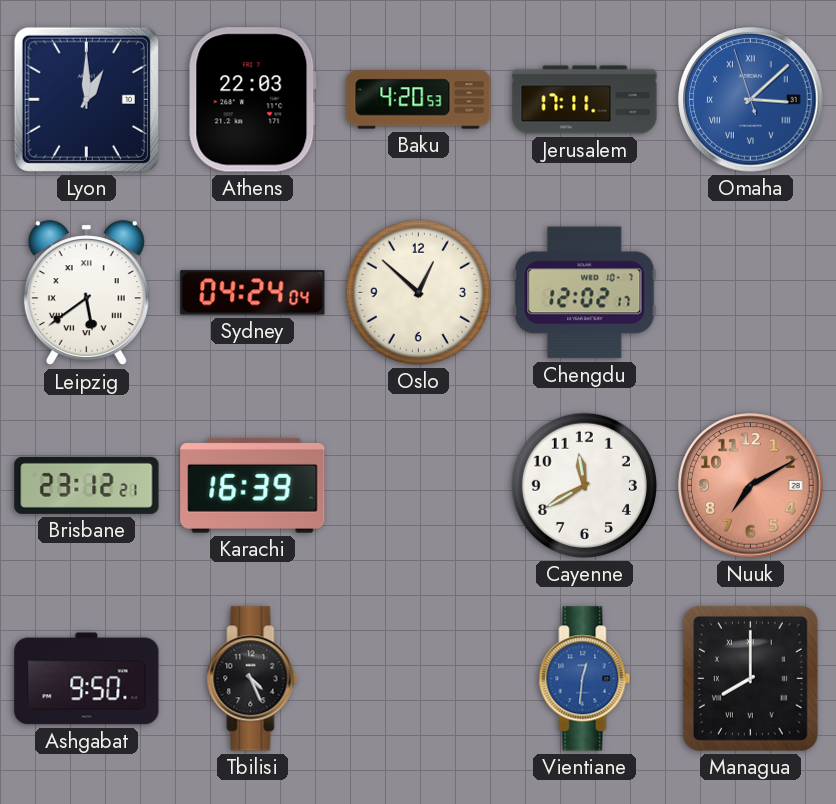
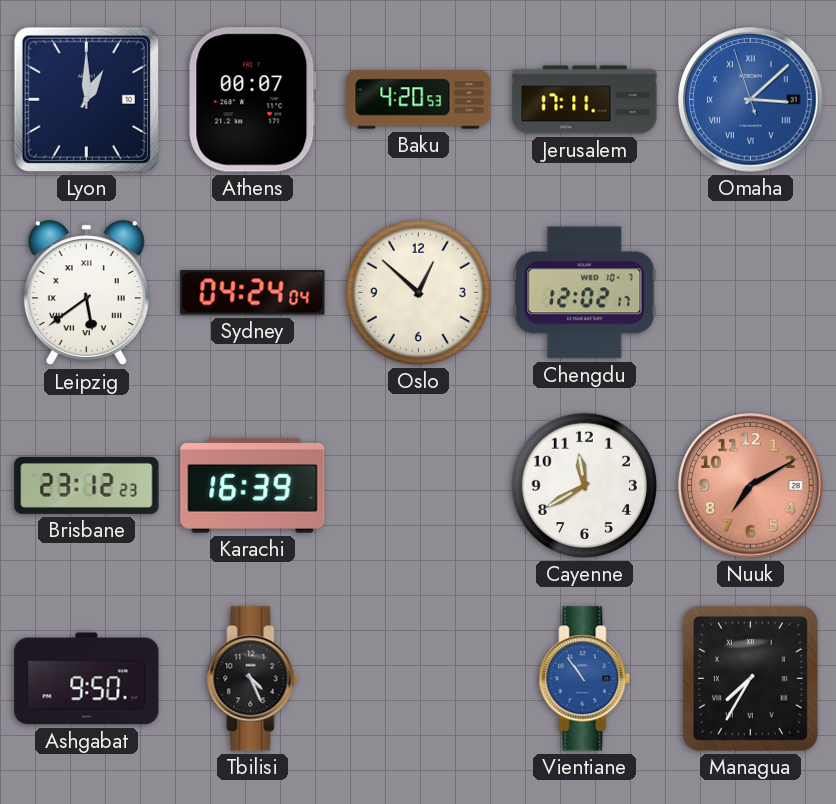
Athens: 22:03 -> 00:07 (252, 100)
Brisbane: 23:12:21 -> 23:12:23 (87, 485)
Vientiane: 12:31 -> 10:54 (585, 679)
Managua: 8:00 -> 7:35 (750, 678)
